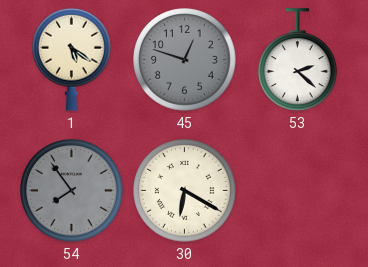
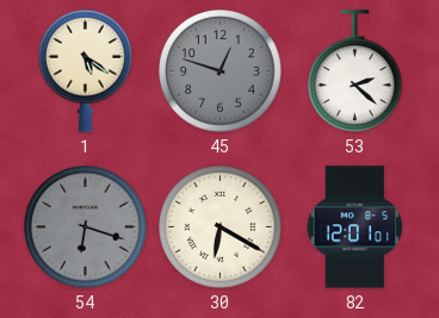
54: 7:54 -> 6:18 (86, 227)
82: none -> 12:01 (355, 227)
